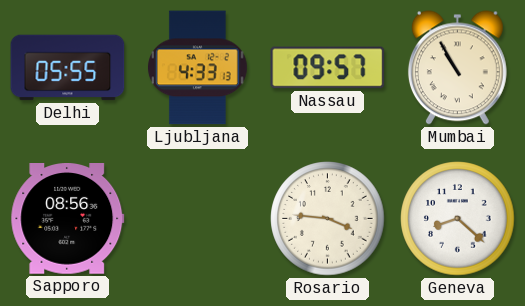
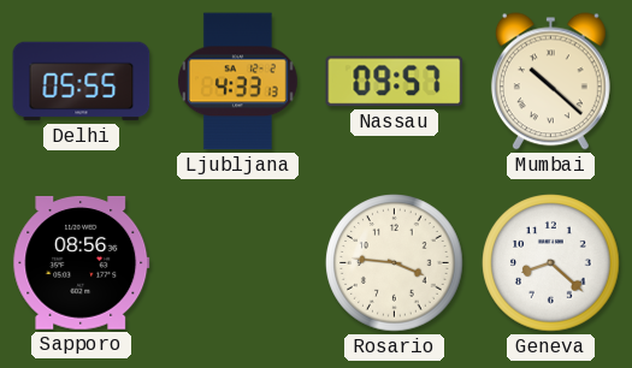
Mumbai: 10:55 -> 10:22 (550, 82)
